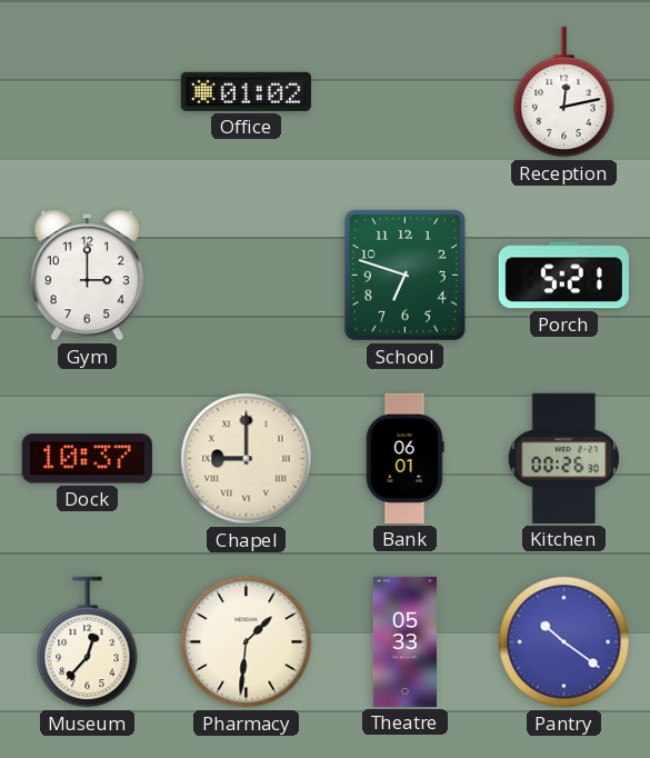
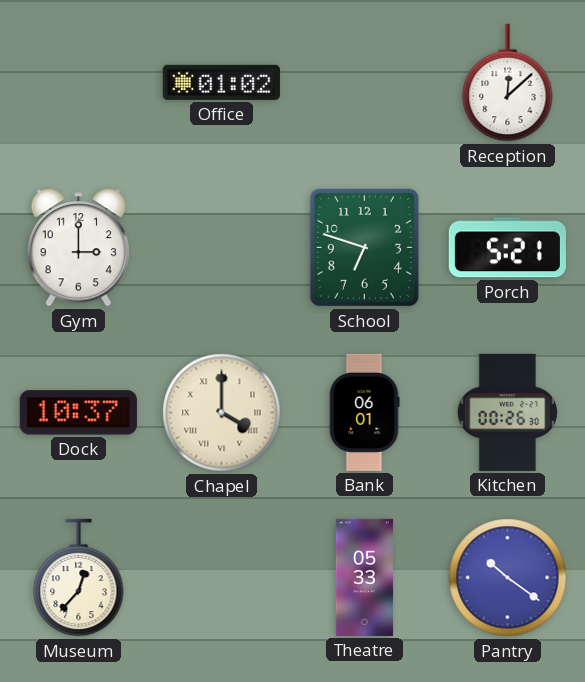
Reception: 12:13 -> 12:08 (508, 83)
Chapel: 9:00 -> 4:00 (222, 413)
Pharmacy: 1:31 -> none (247, 642)
